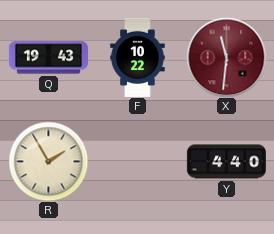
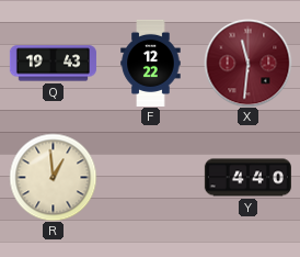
F: 10:22 -> 12:22 (151, 63)
R: 1:55 -> 12:59 (53, 177)
